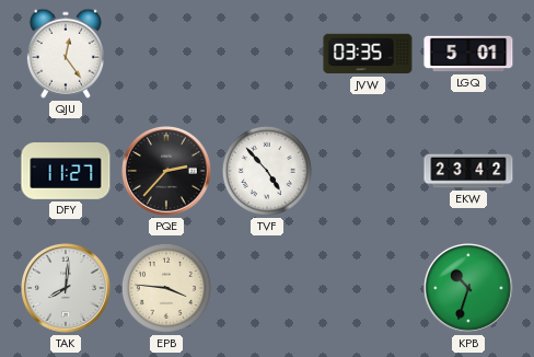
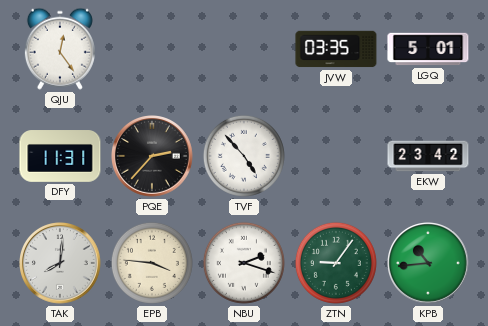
DFY: 11:27 -> 11:31 (60, 156)
NBU: none -> 2:18 (244, 263)
ZTN: none -> 9:06 (336, 263)
KPB: 10:33 -> 10:44 (429, 264)
